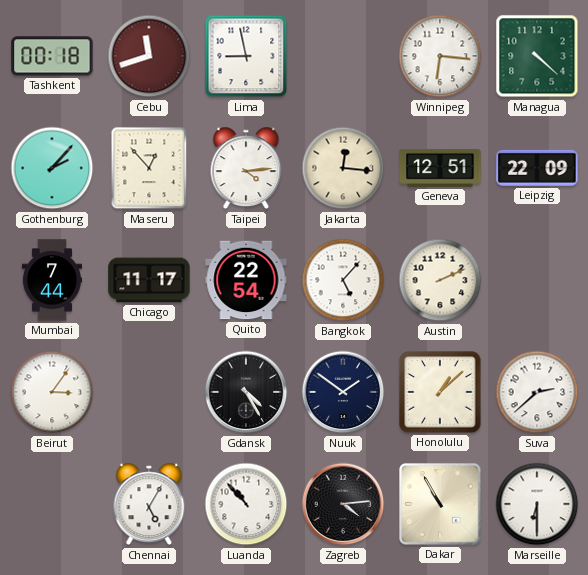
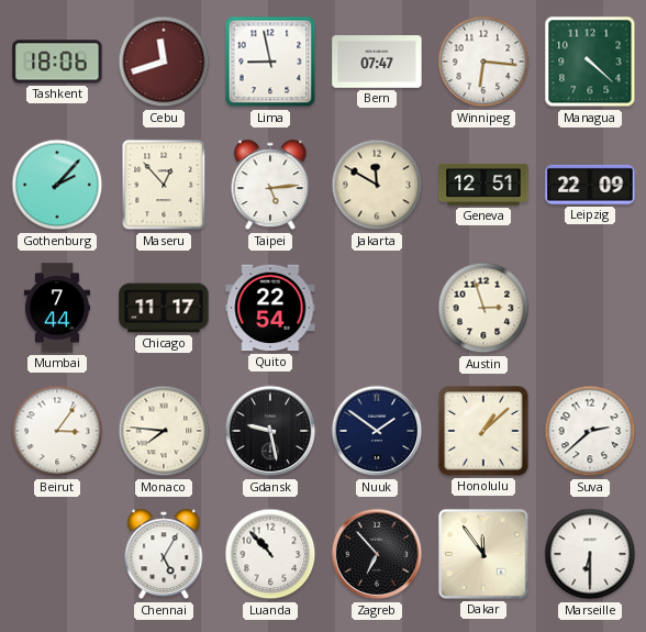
Tashkent: 00:18 -> 18:06 (57, 62)
Bern: none -> 07:47 (377, 62)
Taipei: 4:14 -> 5:14 (270, 185)
Jakarta: 12:16 -> 11:50 (377, 185)
Bangkok: 5:07 -> none (343, 280)
Austin: 2:11 -> 2:57 (483, 308)
Monaco: none -> 7:46 (164, 431)
Gdansk: 4:25 -> 9:28 (270, 431)
Zagreb: 4:14 -> 6:53 (377, 554)
Dakar: 10:55 -> 11:54 (483, 554)
